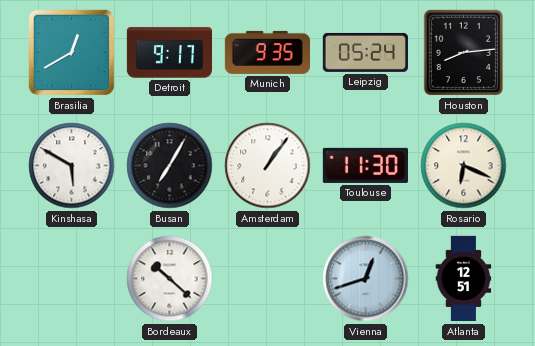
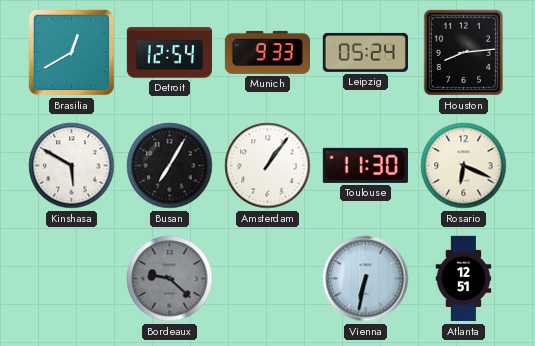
Detroit: 9:17 -> 12:54 (169, 53)
Munich: 9:35 -> 9:33 (267, 52)
Bordeaux: 10:22 -> 9:22 (170, 279)
Bordeaux dial: white -> grey (170, 279)
Vienna: 12:42 -> 6:32 (366, 279)
